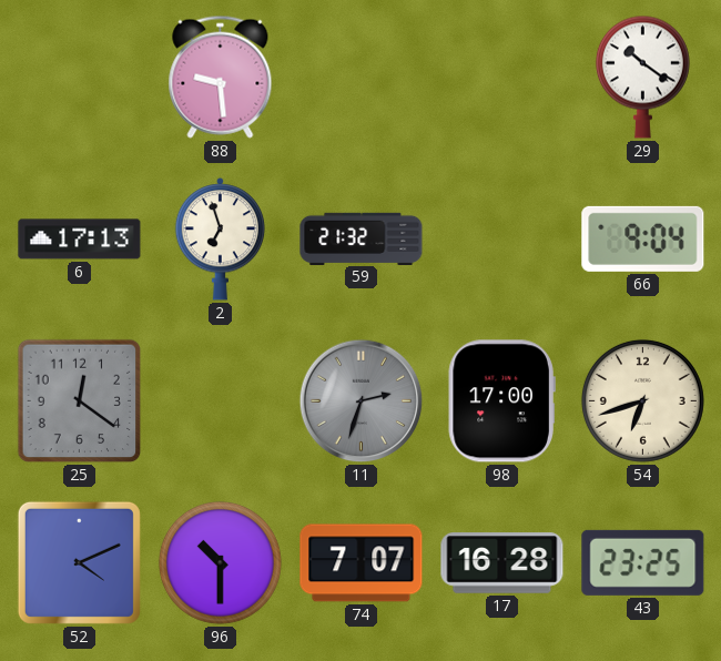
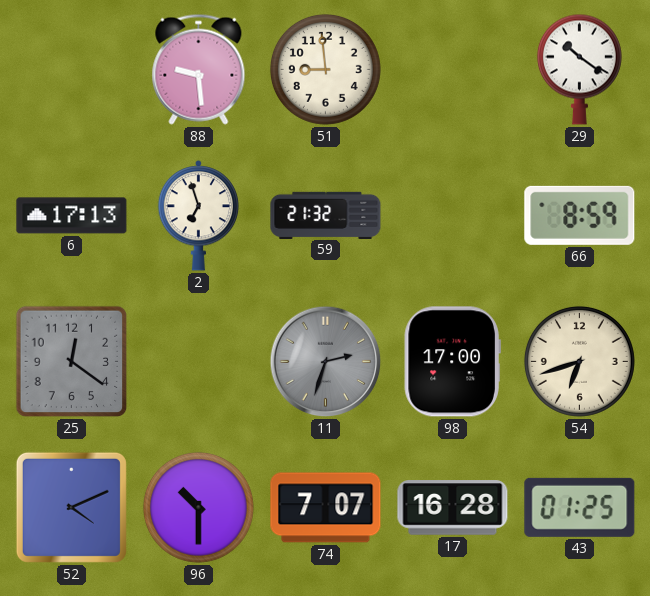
51: none -> 8:59 (325, 69)
66: 9:04 -> 8:59 (580, 215)
43: 23:25 -> 01:25 (580, 507)
